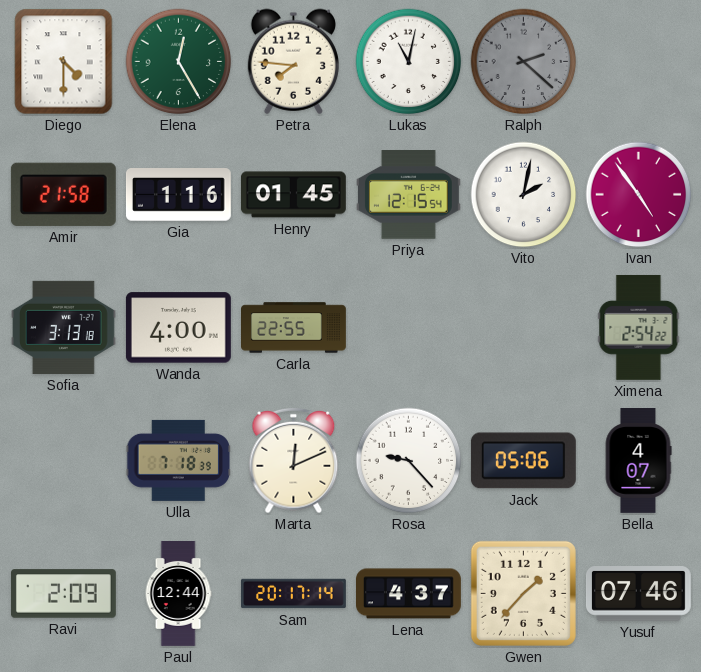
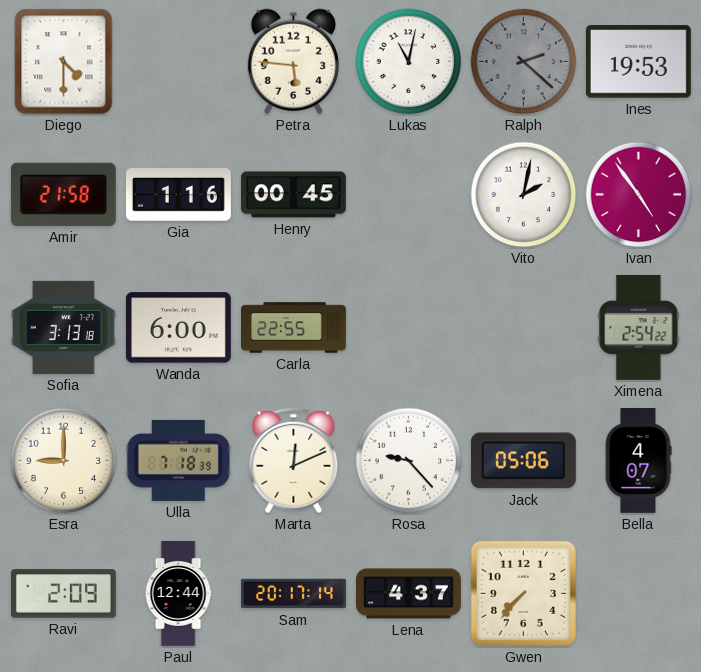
Elena: 12:25 -> none (179, 62)
Petra: 7:46 -> 5:46 (293, 61)
Ines: none -> 19:53 (638, 62)
Henry: 01:45 -> 00:45 (293, 195)
Priya: 12:15 -> none (408, 195)
Wanda: 4:00 -> 6:00 (178, 328)
Esra: none -> 9:00 (64, 461)
Gwen: 1:37 -> 7:37 (523, 593)
Yusuf: 07:46 -> none (638, 594)
